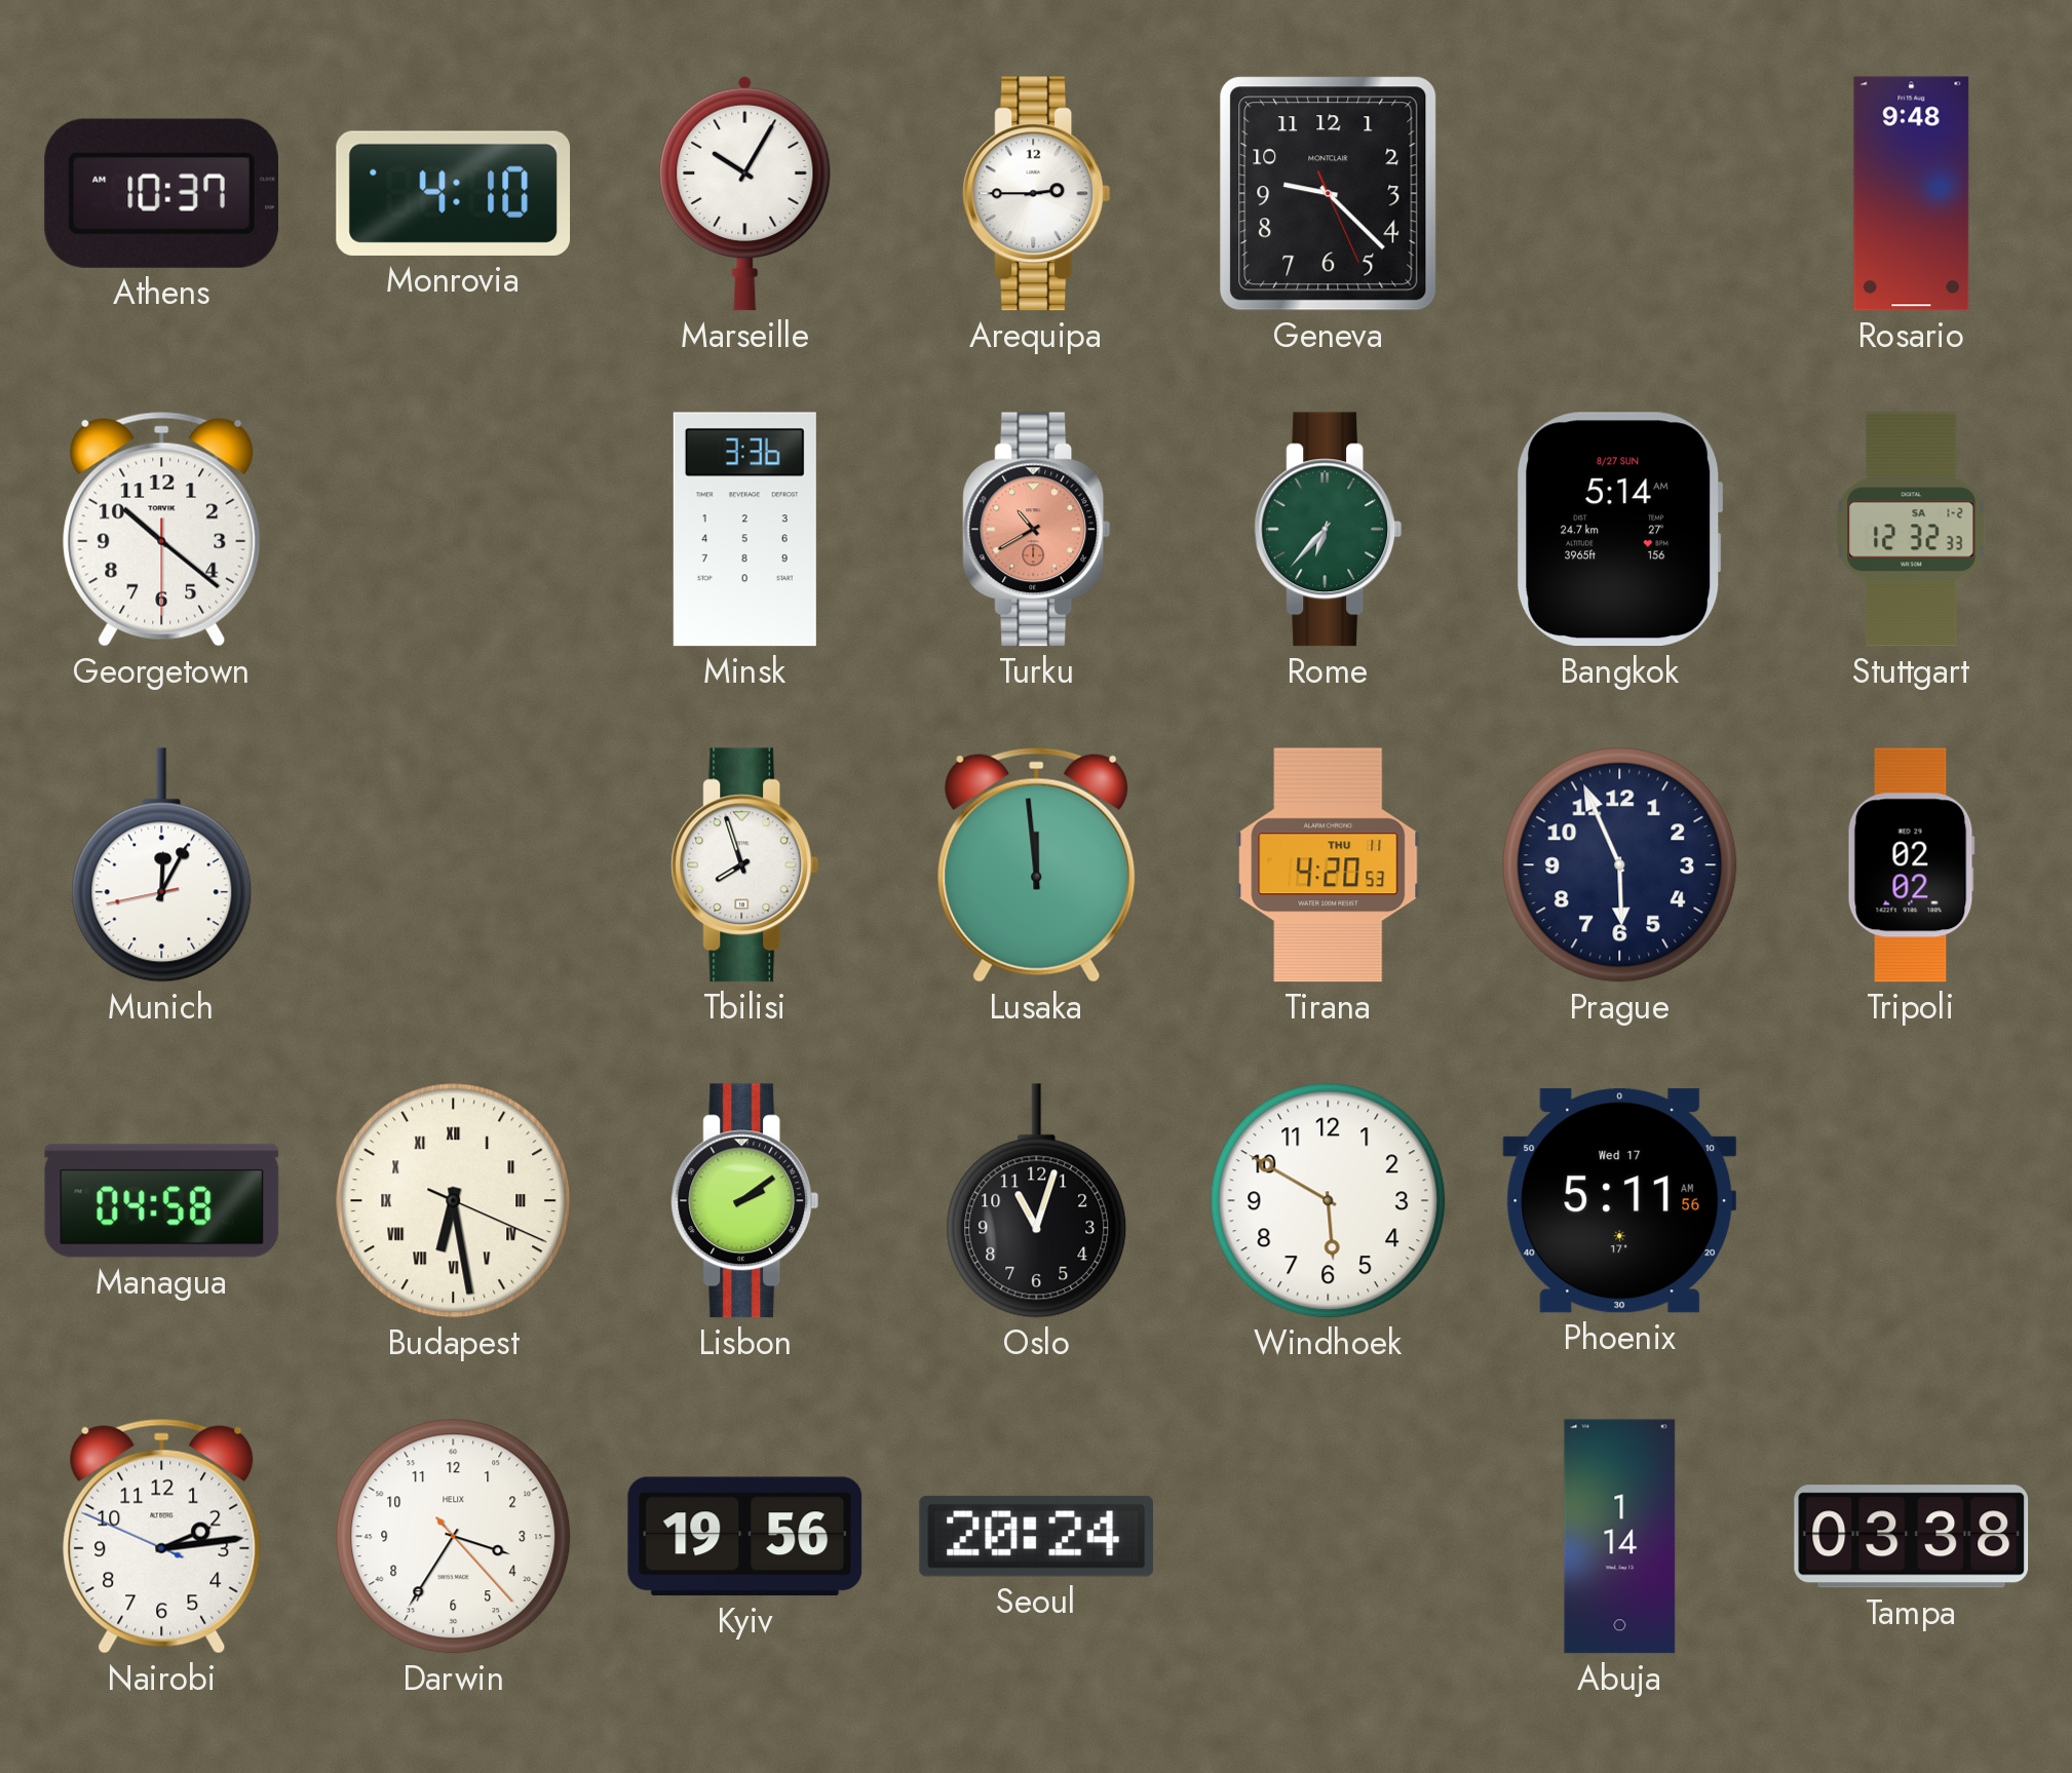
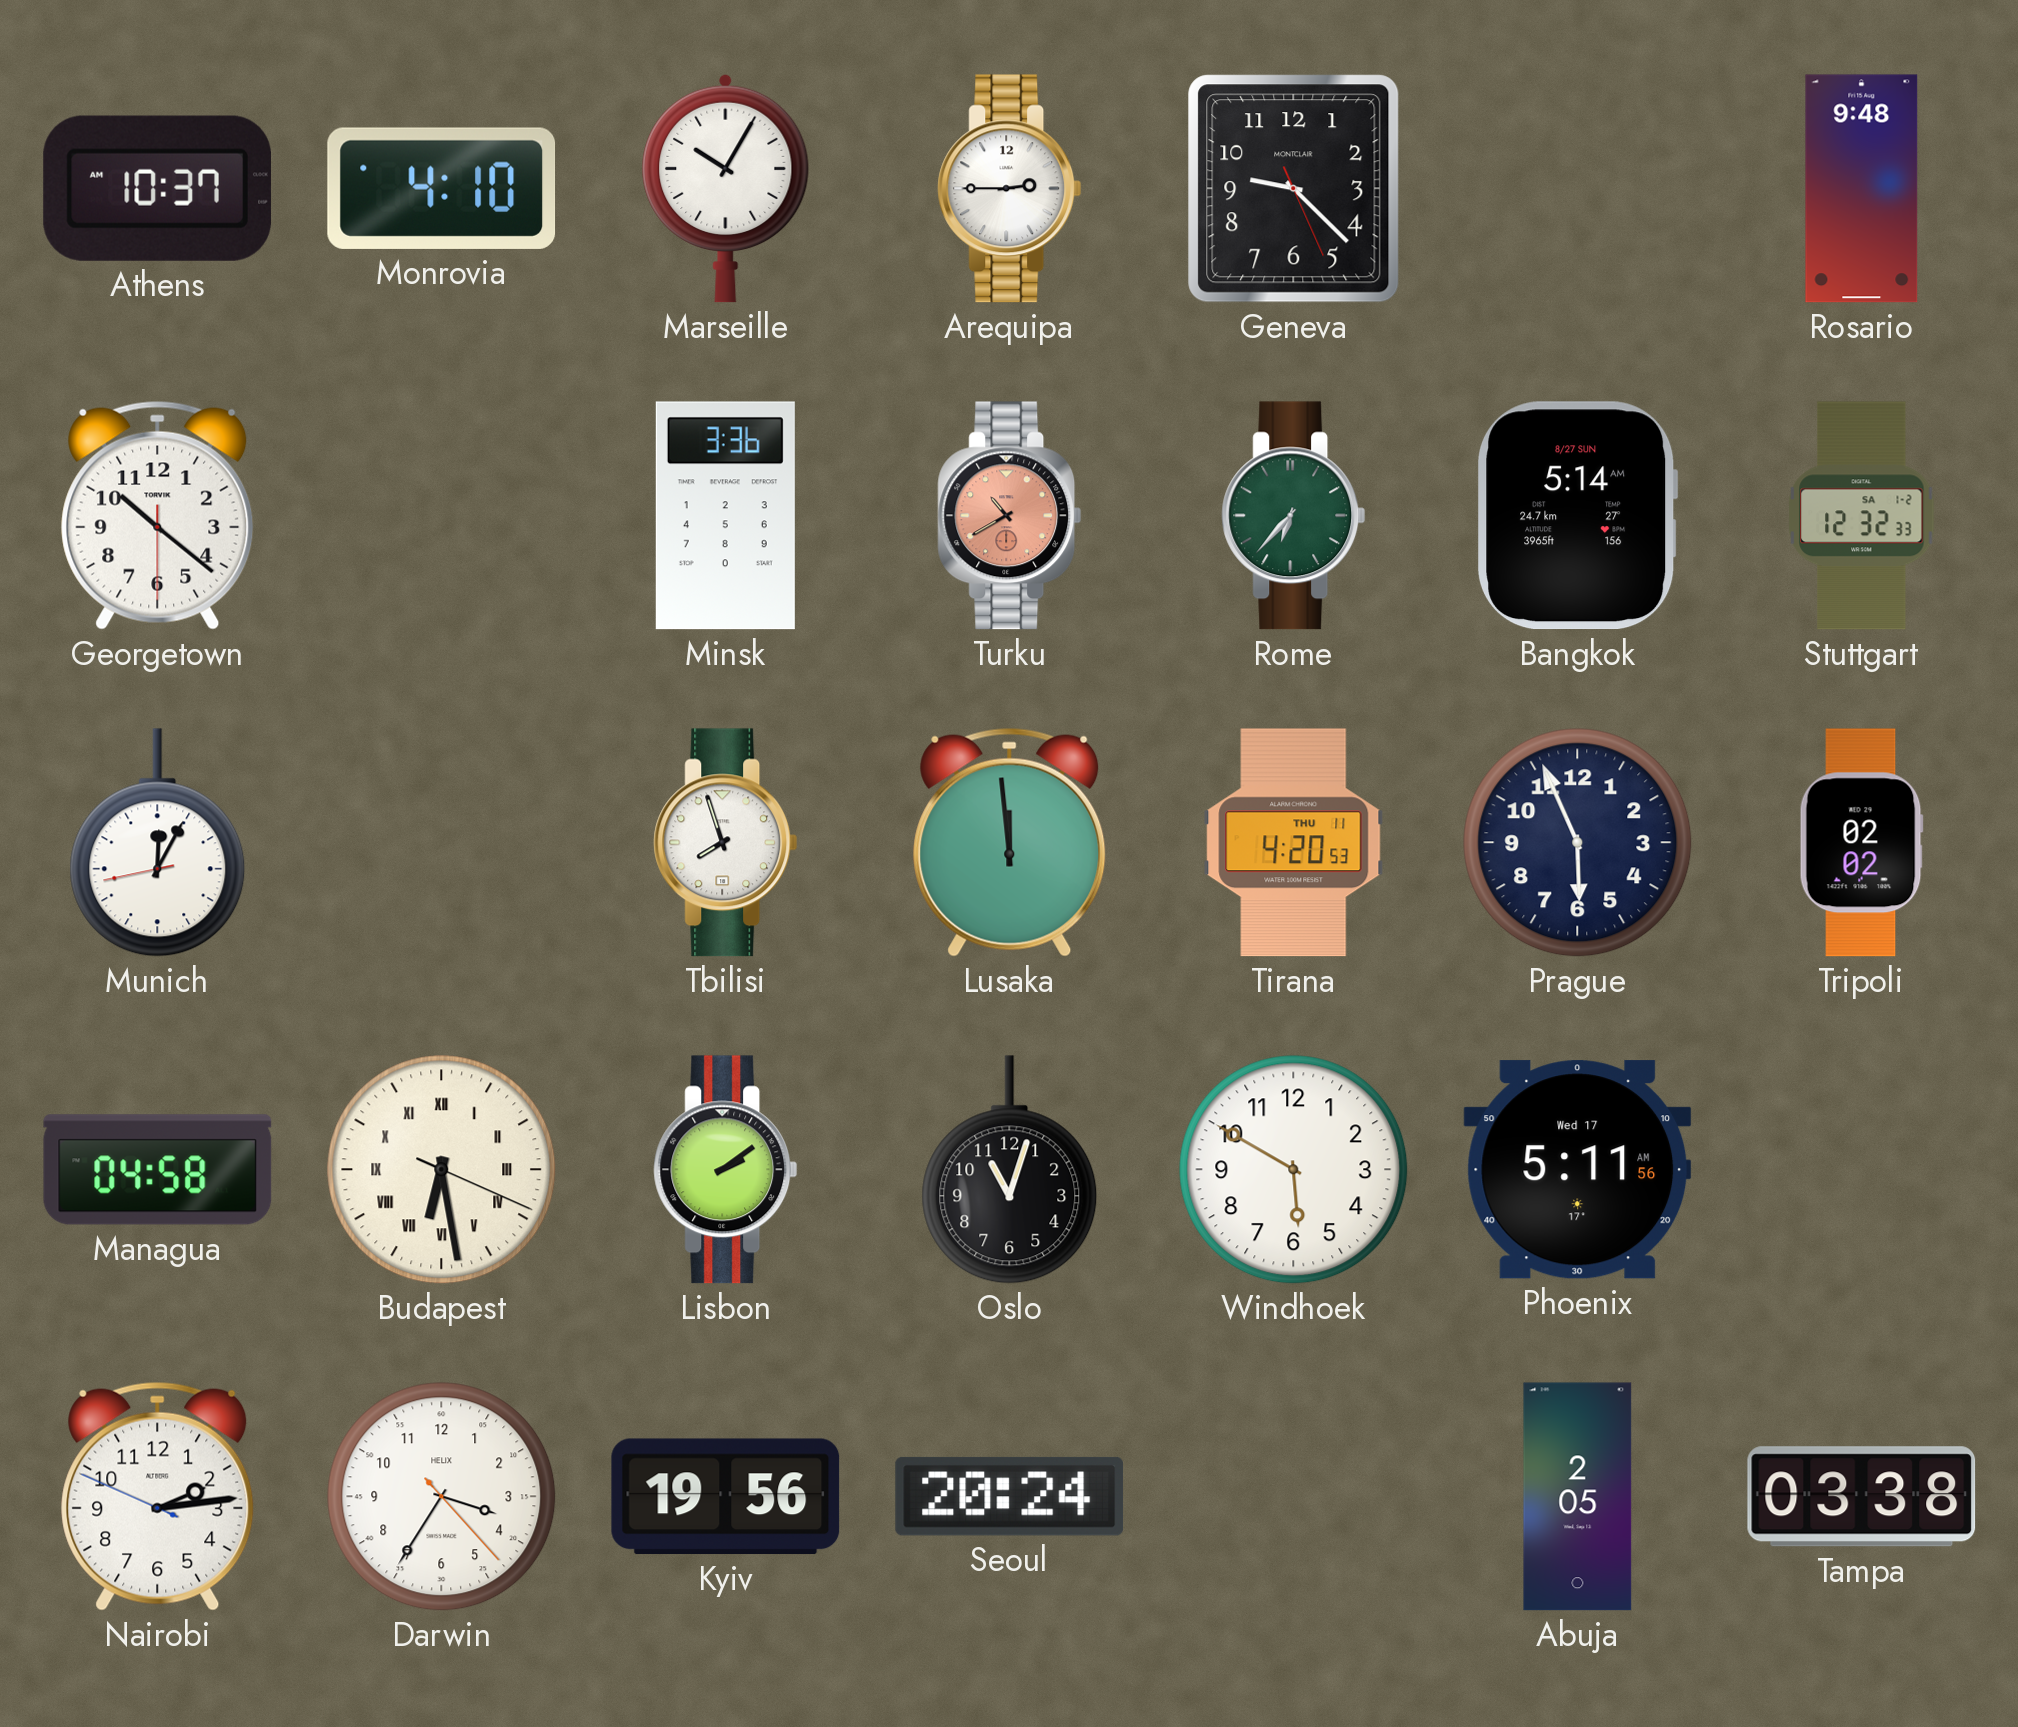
Abuja: 1:14 -> 2:05 (1578, 1497)
